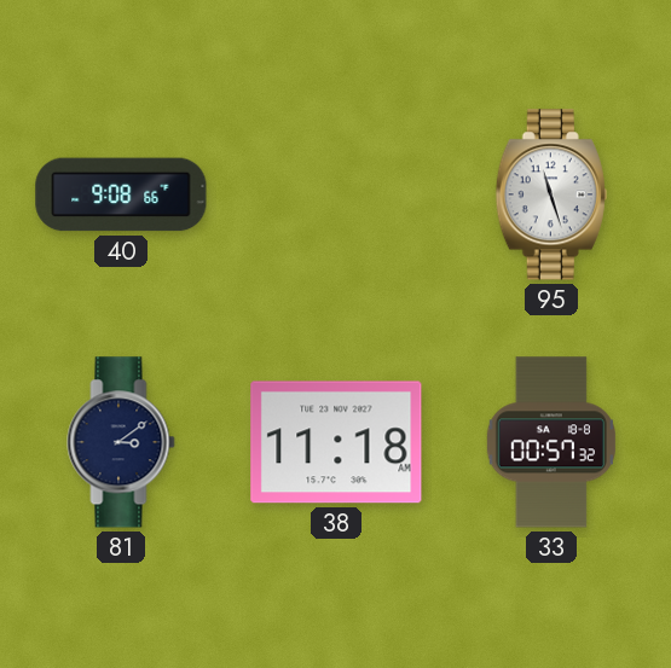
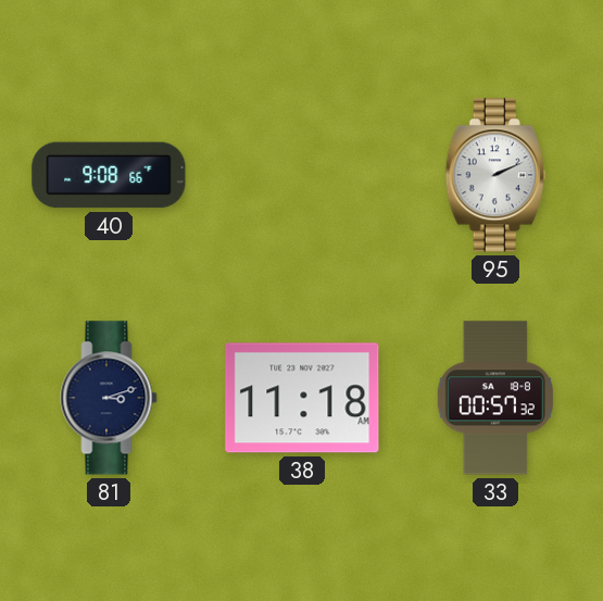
95: 11:27 -> 2:11 (495, 175)
81: 3:09 -> 3:12 (109, 398)
